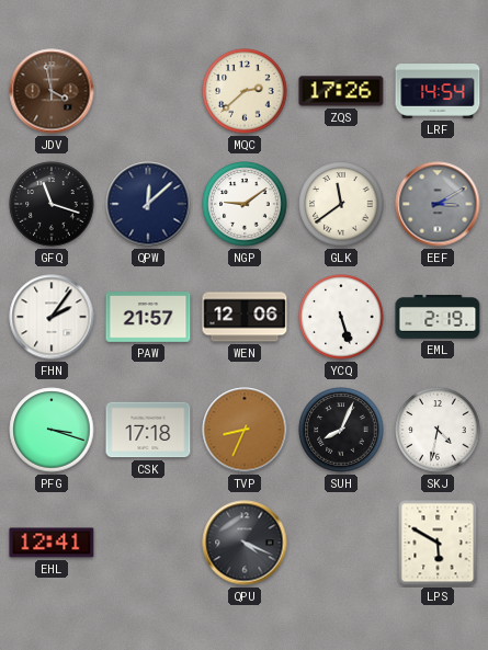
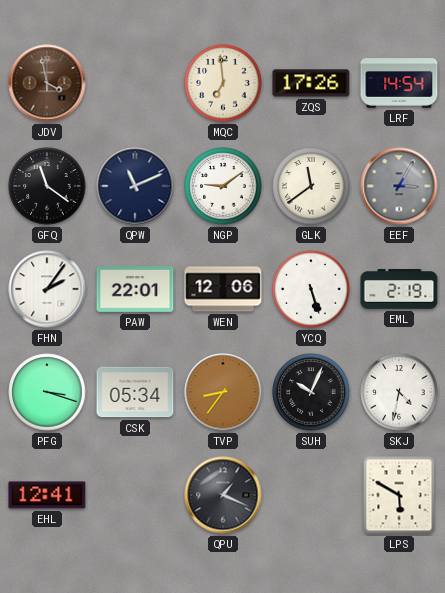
MQC: 2:38 -> 6:59 (223, 83)
GFQ: 11:18 -> 11:21 (47, 186)
QPW: 12:08 -> 11:11 (135, 186)
EEF: 3:10 -> 3:05 (399, 186)
PAW: 21:57 -> 22:01 (135, 290)
CSK: 17:18 -> 05:34 (135, 392)
TVP: 8:34 -> 8:36 (223, 392)
SUH: 8:04 -> 10:04 (311, 392)
QPU: 4:19 -> 1:19 (223, 495)
